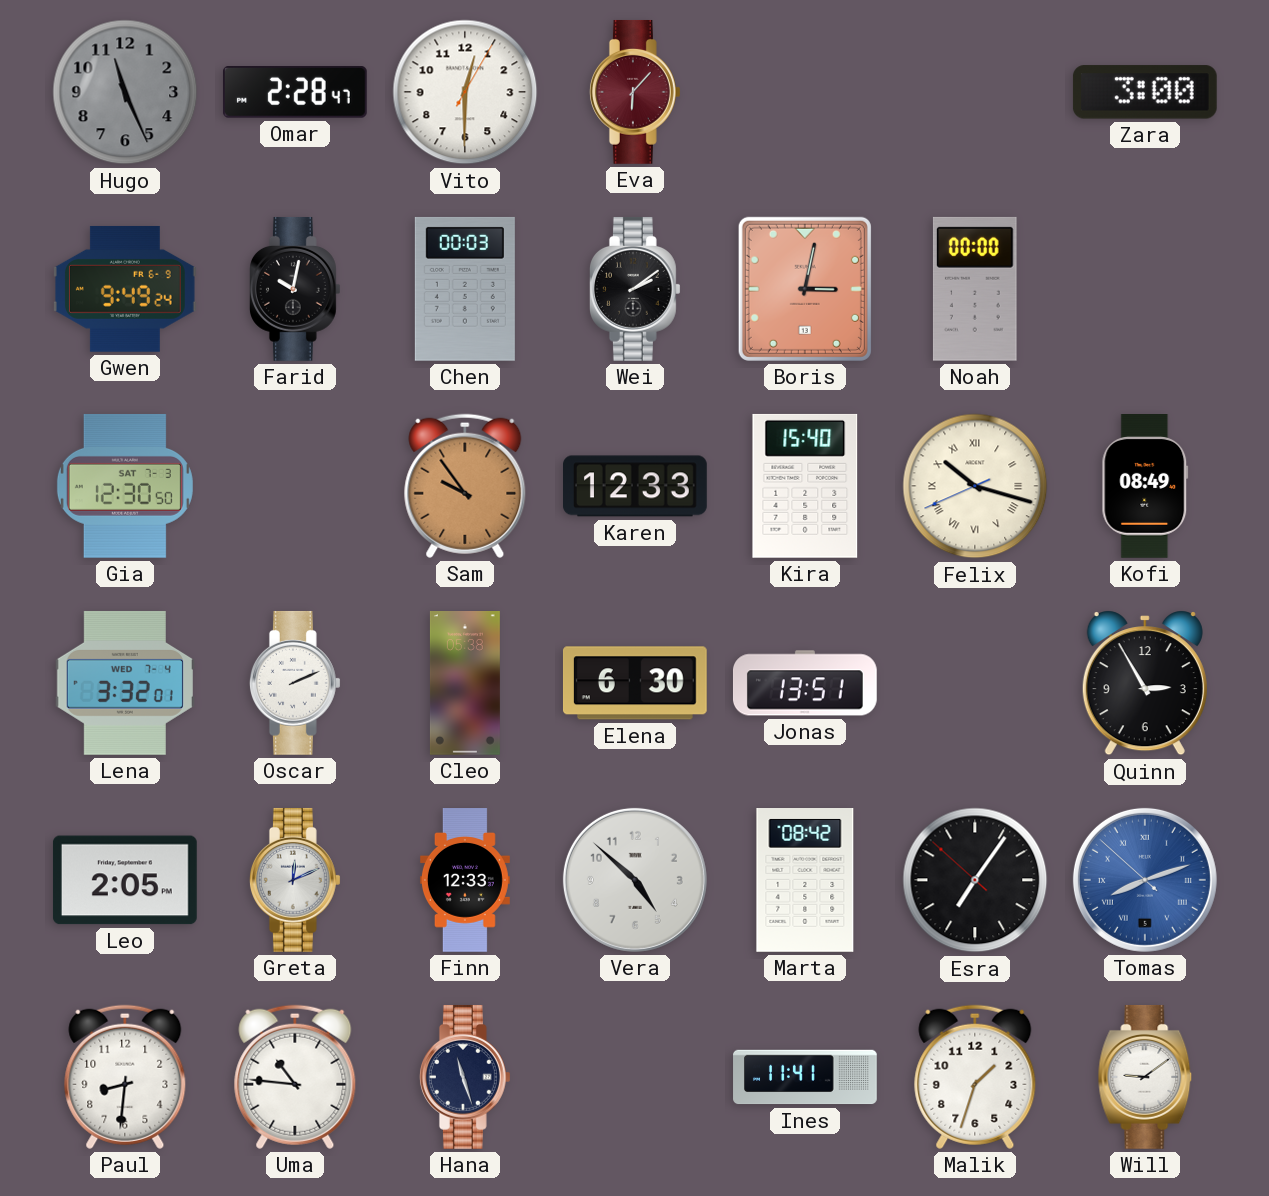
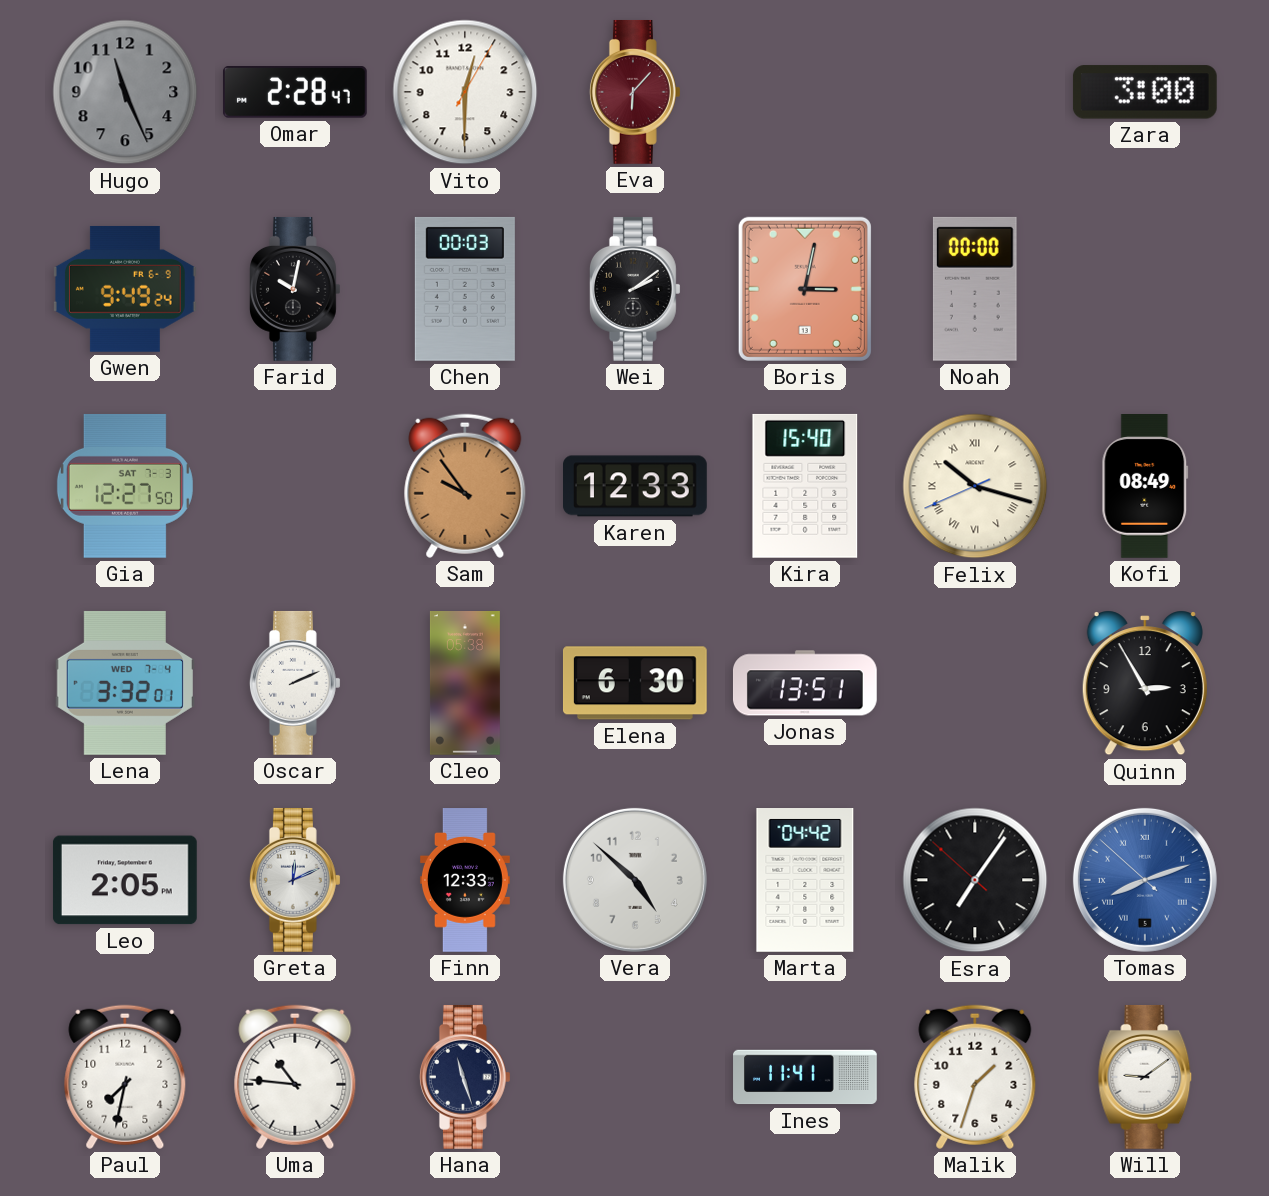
Gia: 12:30 -> 12:27 (125, 486)
Marta: 08:42 -> 04:42 (805, 881)
Paul: 8:31 -> 7:32 (125, 1077)
